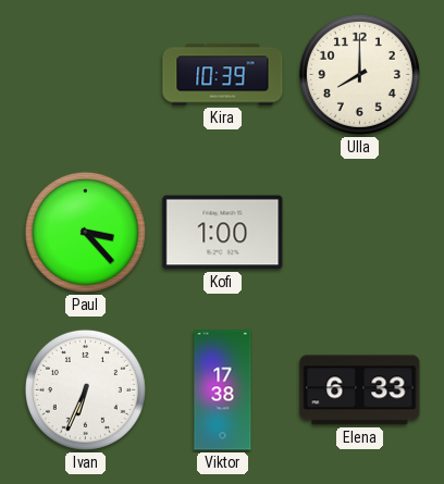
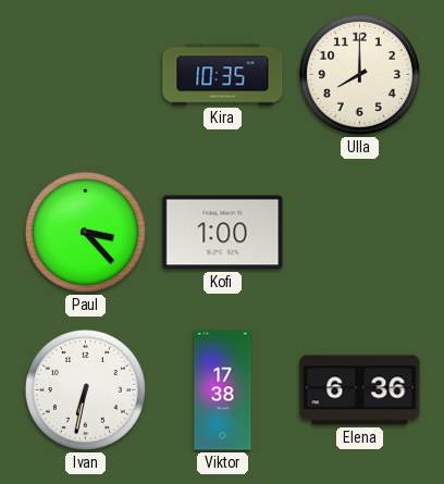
Kira: 10:39 -> 10:35 (223, 75)
Ivan: 6:34 -> 6:32 (85, 389)
Elena: 6:33 -> 6:36 (360, 390)
